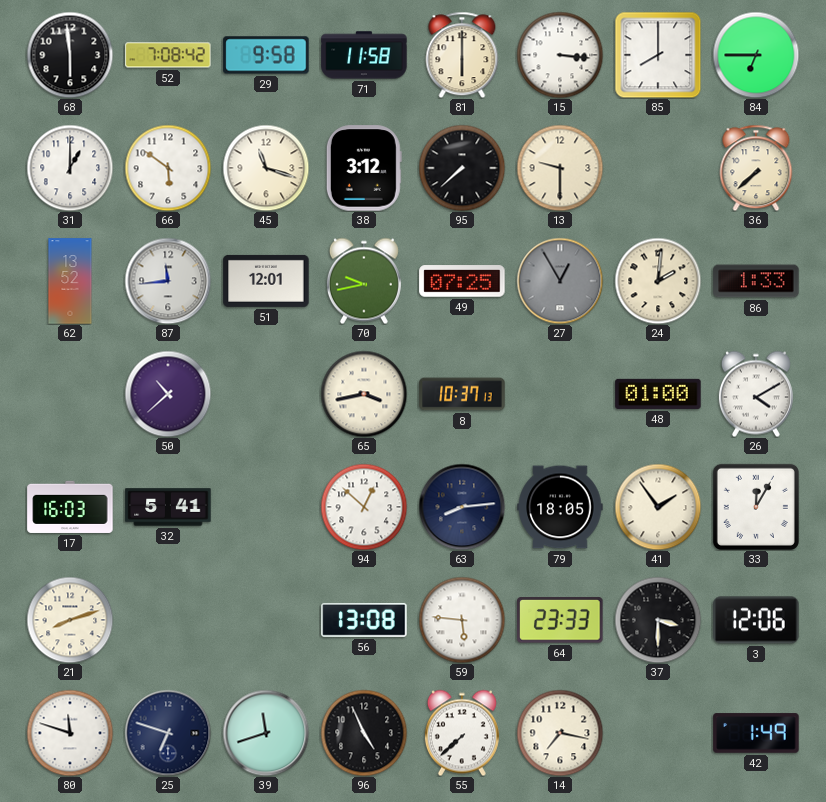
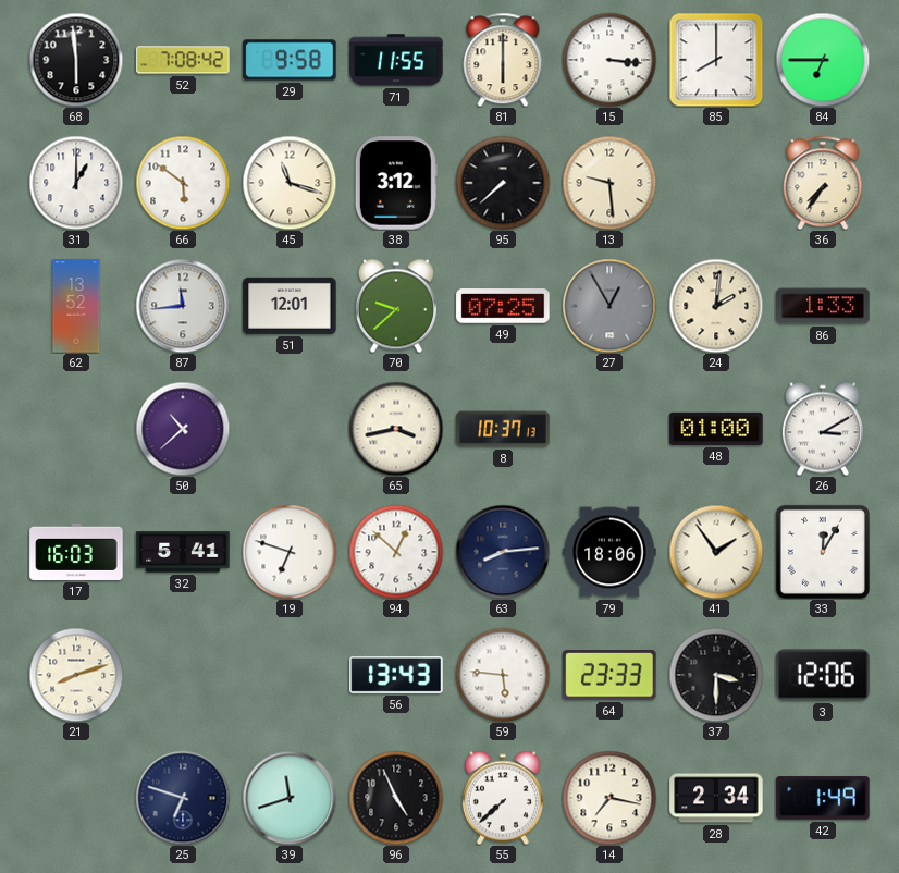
71: 11:58 -> 11:55 (396, 60)
13: 9:30 -> 9:29 (609, 183)
36: 7:38 -> 7:36 (823, 183)
70: 9:43 -> 9:38 (396, 306)
26: 4:10 -> 3:10 (823, 429)
19: none -> 6:48 (290, 552)
79: 18:05 -> 18:06 (609, 552)
56: 13:08 -> 13:43 (396, 675)
80: 11:48 -> none (70, 733)
28: none -> 2:34 (716, 798)
